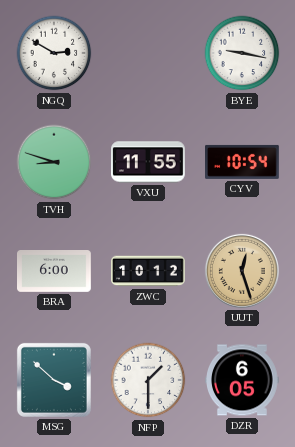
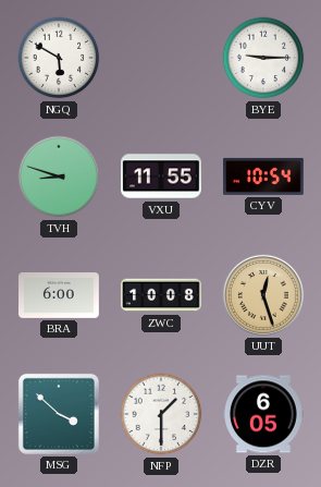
NGQ: 2:50 -> 5:50 (59, 58)
BYE: 9:17 -> 9:15 (263, 58)
ZWC: 10:12 -> 10:08 (162, 295)
